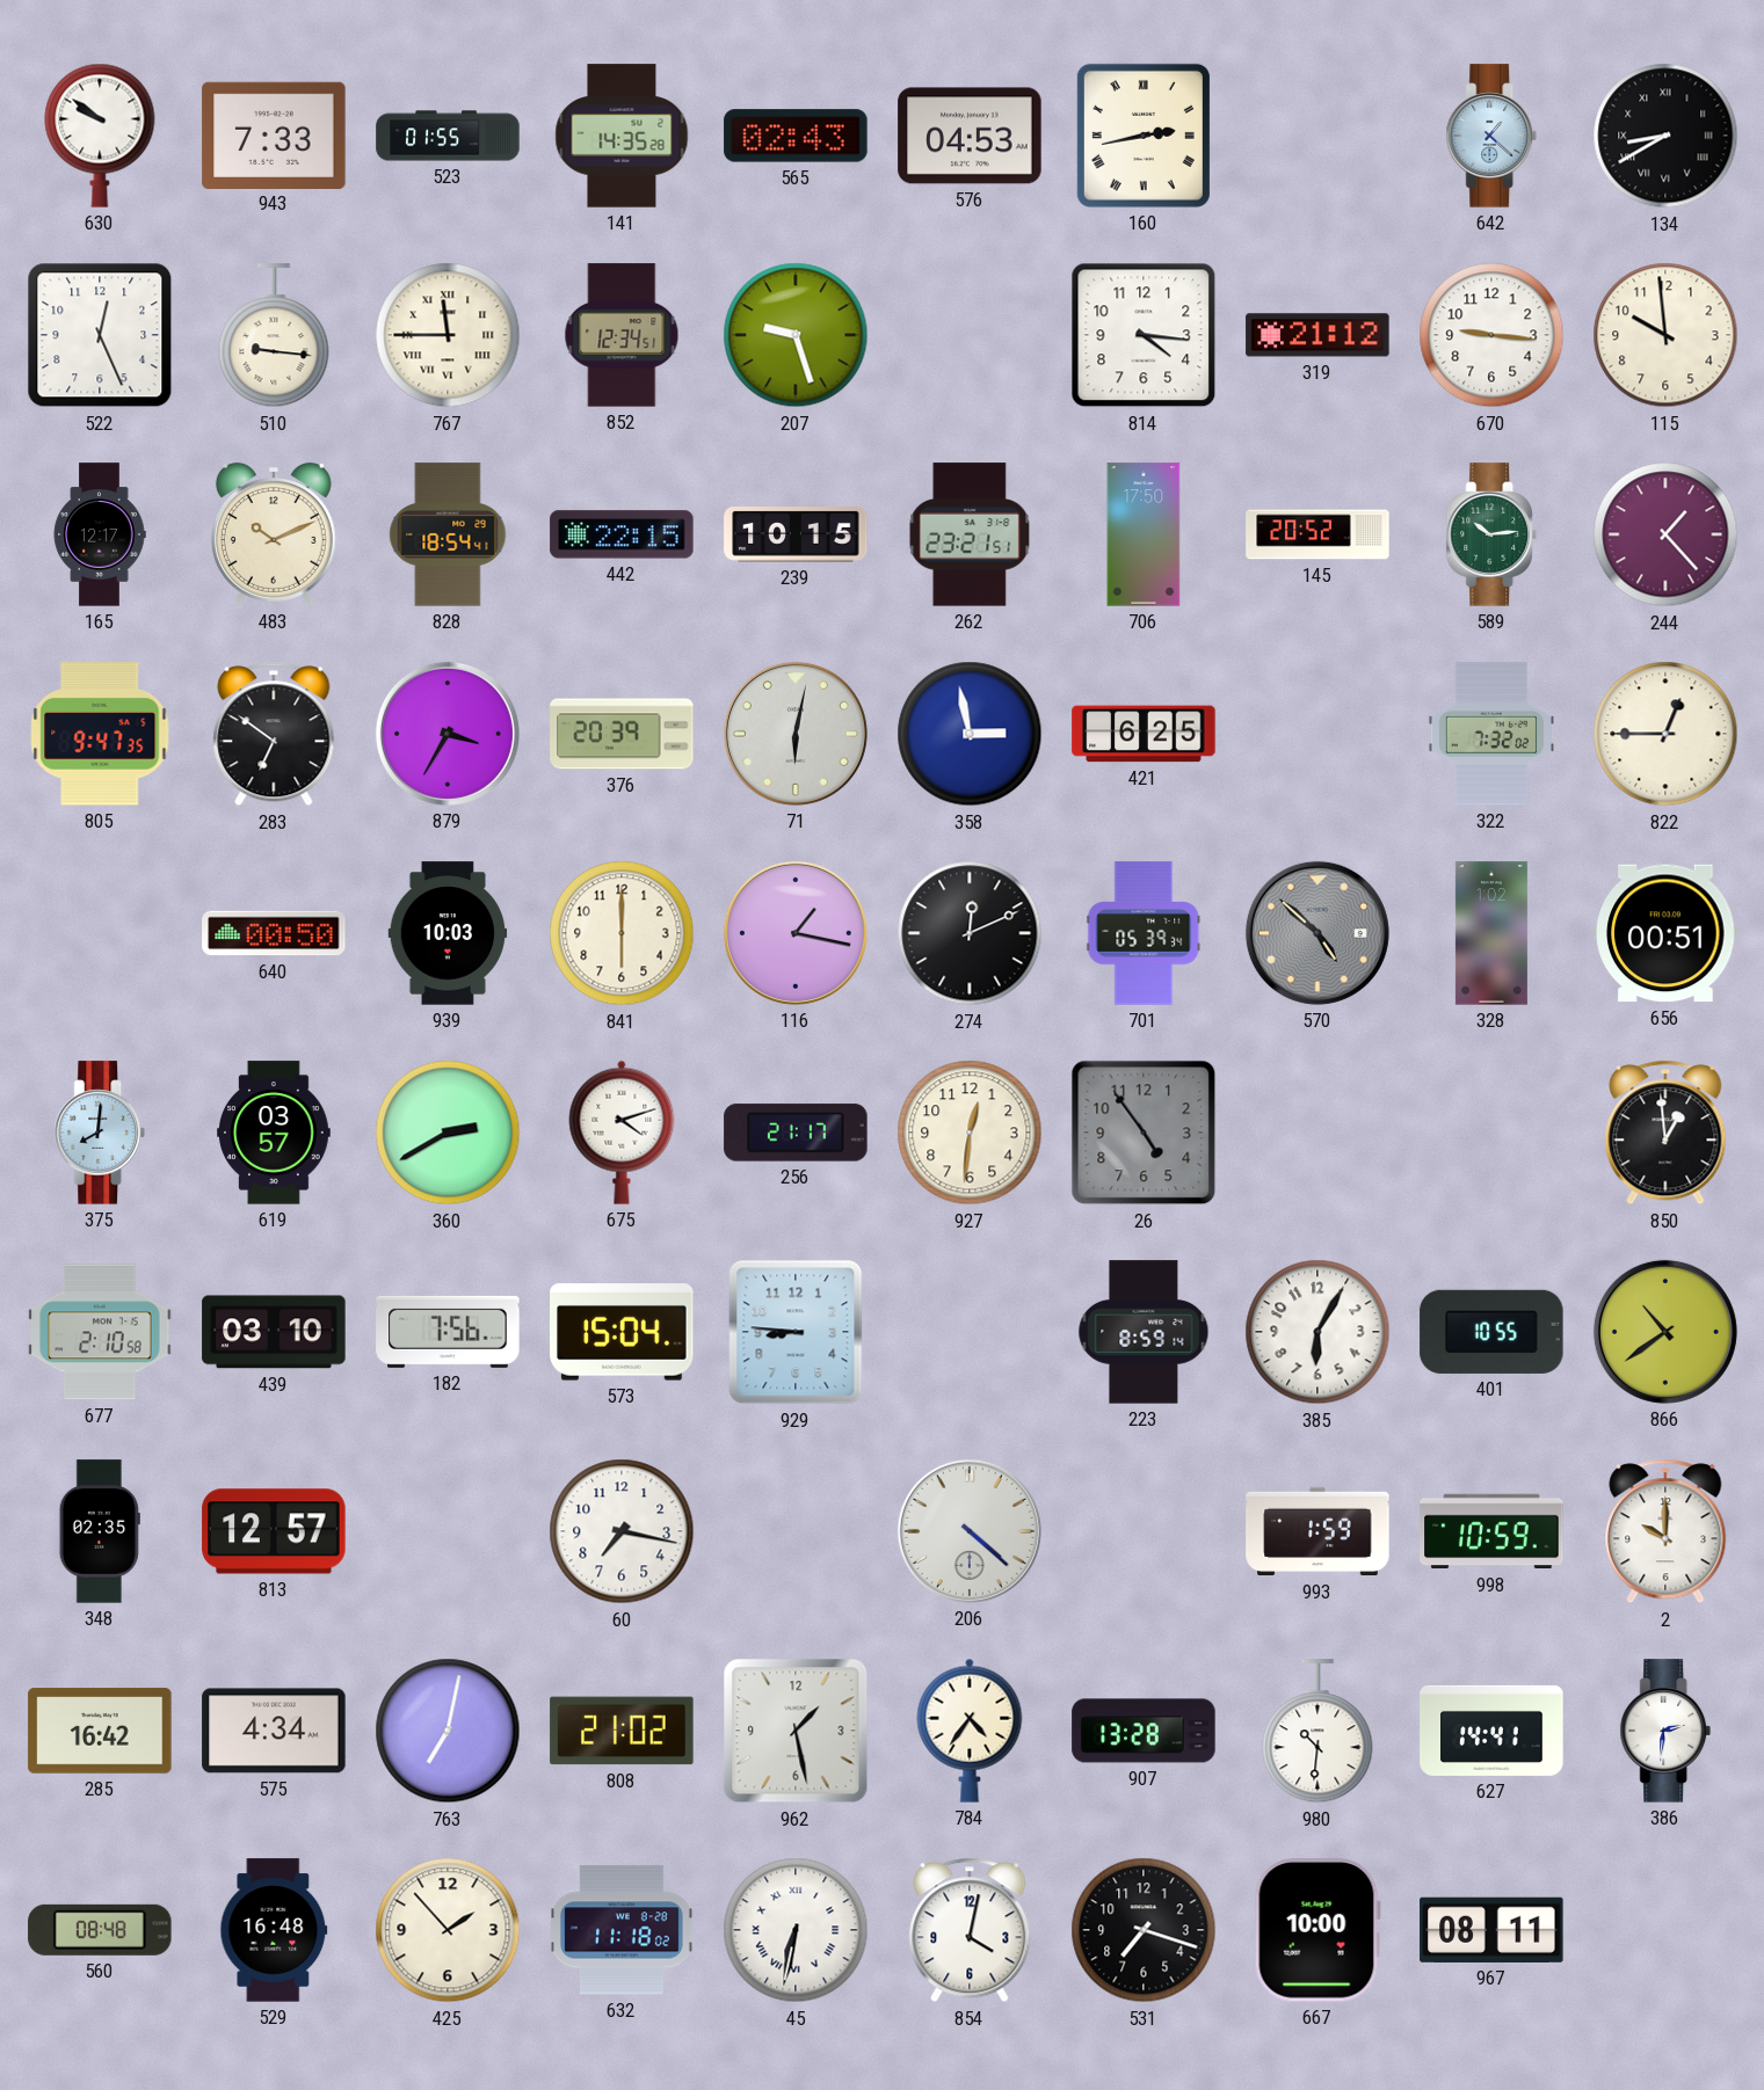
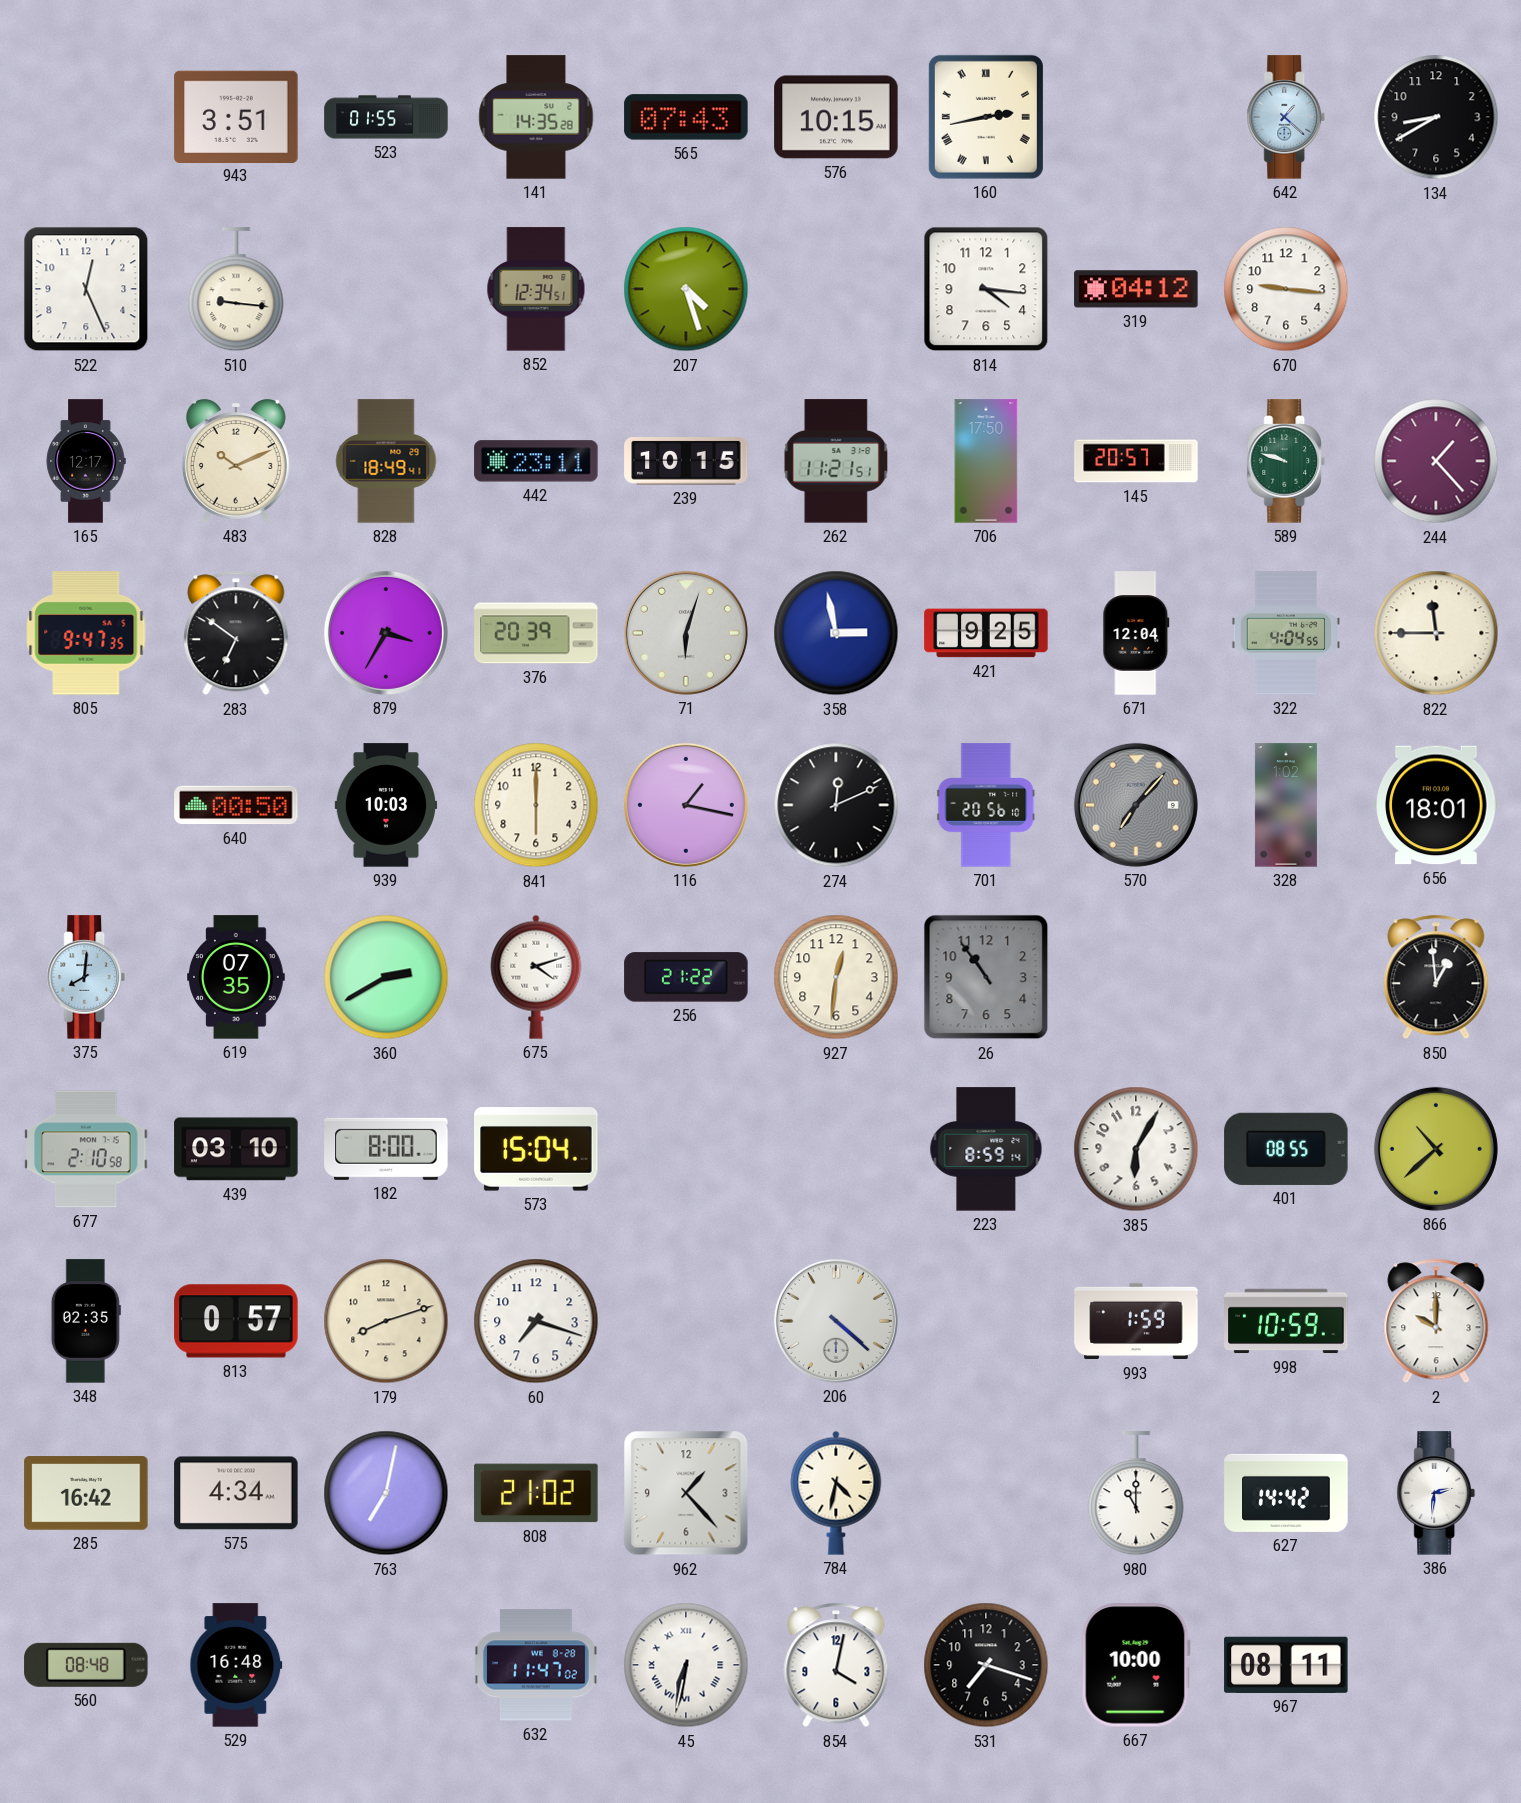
630: 9:51 -> none (100, 136)
943: 7:33 -> 3:51 (236, 116)
565: 02:43 -> 07:43 (686, 117)
576: 04:53 -> 10:15 (836, 117)
134 numerals: Roman -> Arabic (1436, 117)
767: 11:45 -> none (448, 335)
207: 9:27 -> 4:27 (686, 289)
319: 21:12 -> 04:12 (1136, 289)
115: 9:59 -> none (1665, 335)
828: 18:54 -> 18:49 (386, 461)
442: 22:15 -> 23:11 (536, 461)
262: 23:21 -> 11:21 (836, 461)
145: 20:52 -> 20:57 (1136, 461)
589: 10:14 -> 9:48 (1286, 461)
71: 6:02 -> 6:03 (686, 633)
421: 6:25 -> 9:25 (986, 633)
671: none -> 12:04 (1136, 633)
322: 7:32 -> 4:04 (1286, 633)
822: 12:45 -> 11:45 (1436, 633)
701: 05:39 -> 20:56 (986, 805)
570: 4:52 -> 7:07 (1136, 805)
656: 00:51 -> 18:01 (1436, 805)
619: 03:57 -> 07:35 (237, 977)
256: 21:17 -> 21:22 (686, 977)
26: 4:54 -> 10:54 (986, 977)
182: 7:56 -> 8:00 (386, 1149)
929: 8:46 -> none (796, 1332)
401: 10:55 -> 08:55 (1286, 1149)
866: 10:39 -> 10:38 (1436, 1149)
813: 12:57 -> 0:57 (236, 1321)
179: none -> 8:12 (386, 1321)
60: 7:17 -> 7:18 (536, 1321)
962: 1:28 -> 1:23 (686, 1493)
784: 4:36 -> 4:32 (836, 1493)
907: 13:28 -> none (1144, 1731)
980: 10:31 -> 11:00 (1136, 1494)
627: 14:41 -> 14:42 (1286, 1493)
425: 1:53 -> none (448, 1930)
632: 11:18 -> 11:47 (537, 1665)
